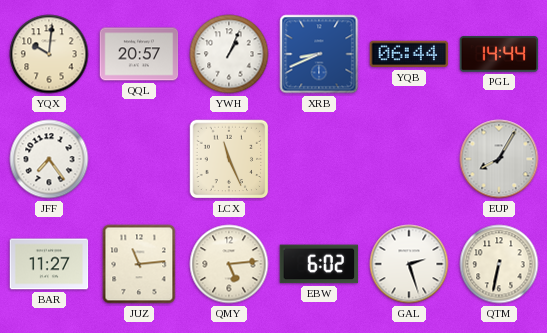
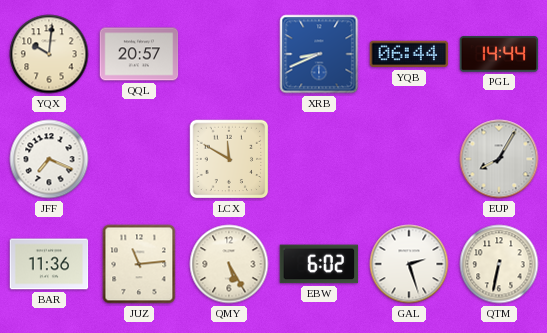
YWH: 1:04 -> none (229, 54)
JFF: 7:24 -> 7:19 (49, 159)
LCX: 11:26 -> 11:50 (229, 159)
BAR: 11:27 -> 11:36 (49, 264)
QMY: 5:14 -> 5:25 (229, 264)
